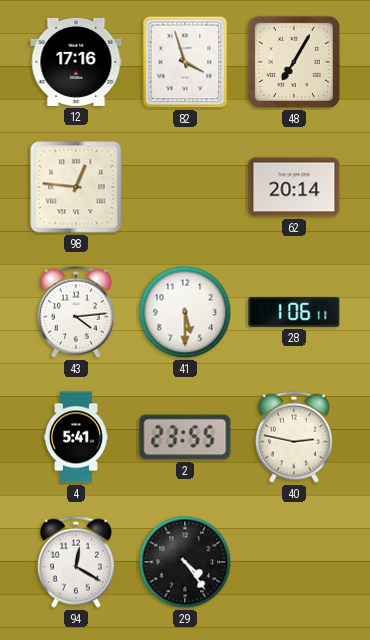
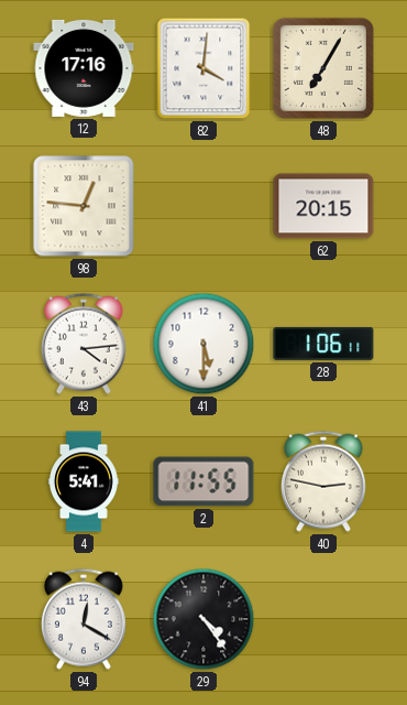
82: 3:57 -> 4:01 (204, 68)
62: 20:14 -> 20:15 (323, 206)
2: 23:55 -> 11:55 (204, 481)
